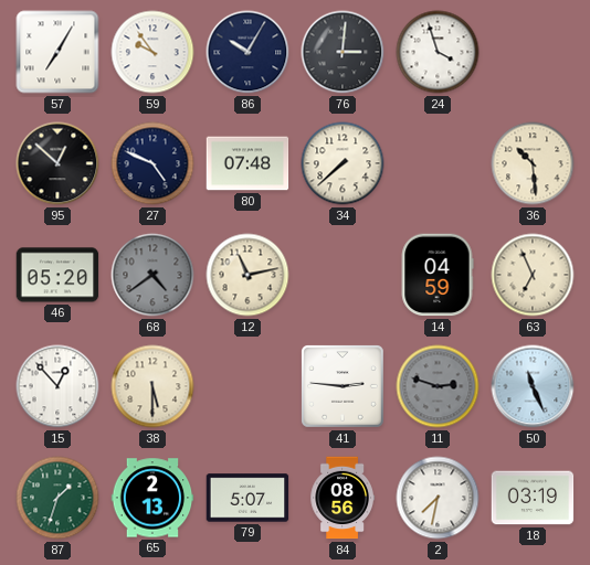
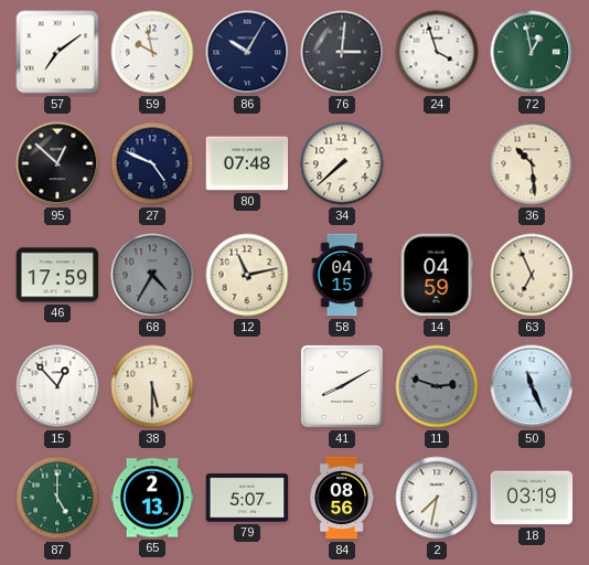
57: 7:05 -> 7:09 (57, 52)
59: 9:54 -> 9:58 (152, 52)
72: none -> 12:58 (532, 52)
46: 05:20 -> 17:59 (57, 275)
68: 4:39 -> 4:35 (152, 275)
58: none -> 04:15 (342, 275)
41: 2:46 -> 8:10 (343, 387)
87: 1:33 -> 5:00 (57, 498)
